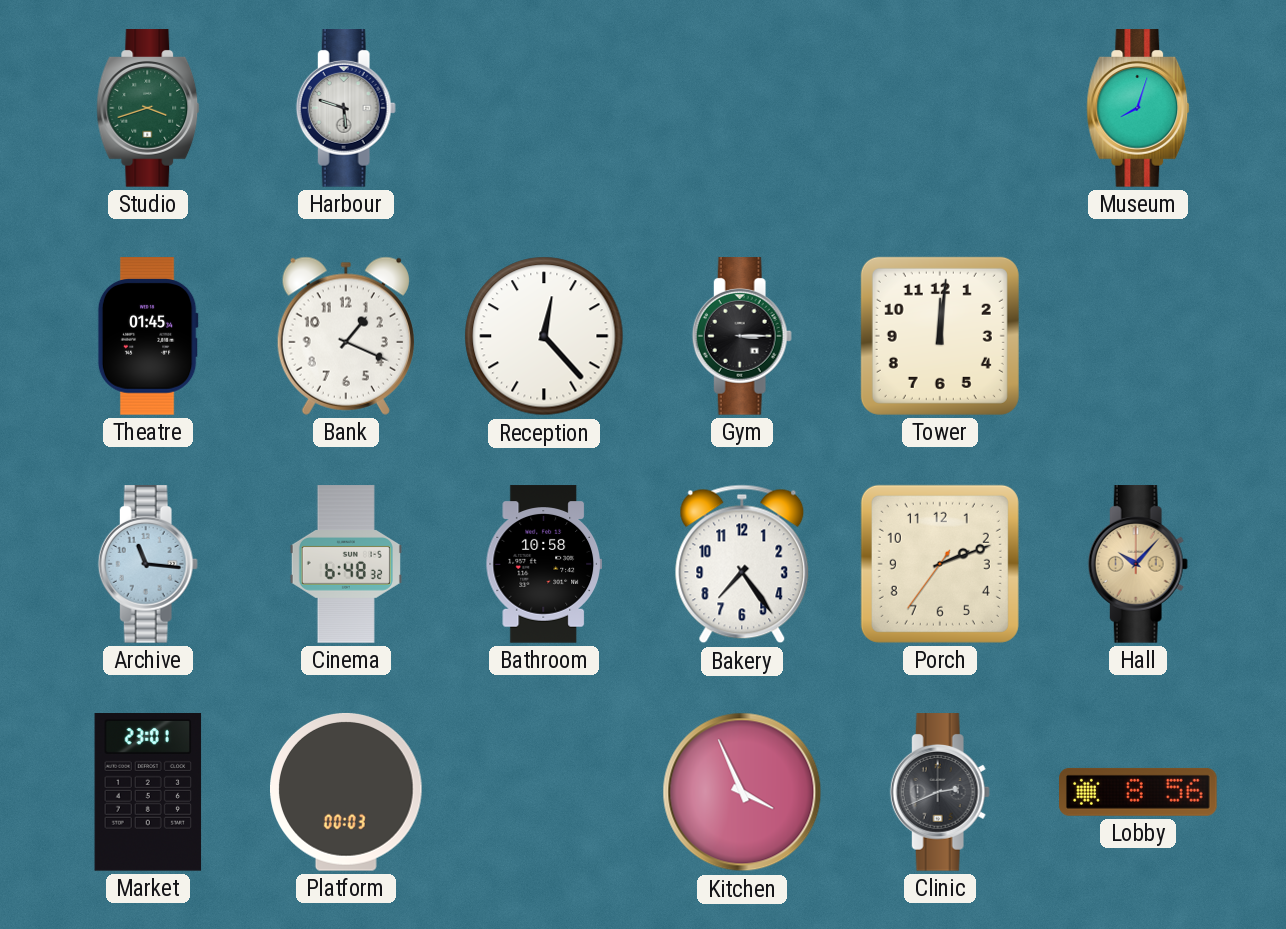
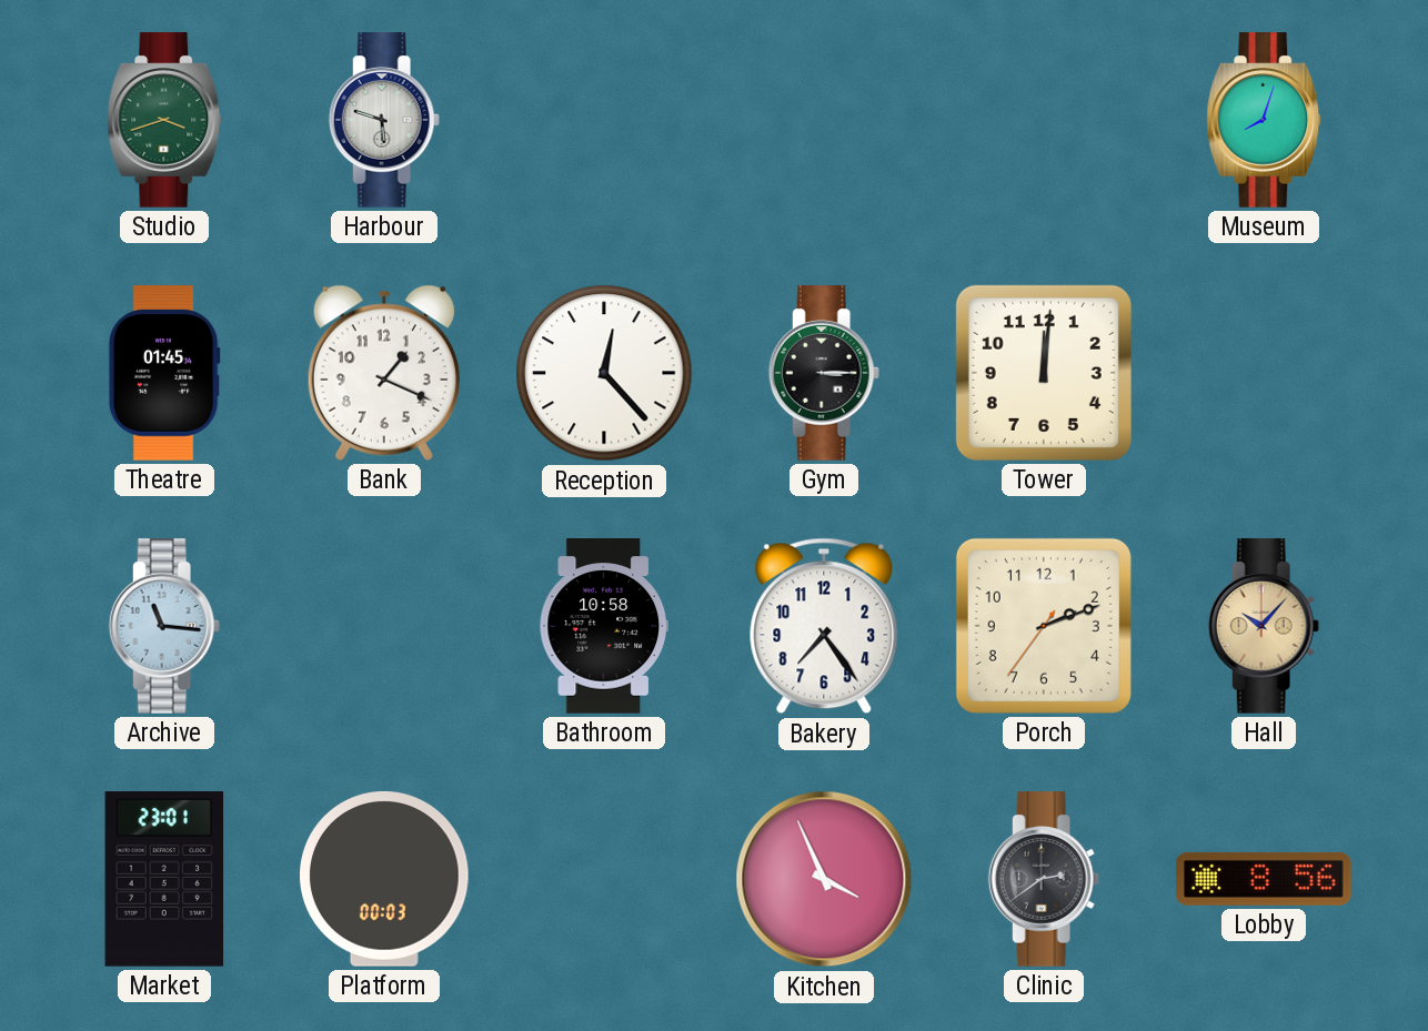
Cinema: 6:48 -> none (346, 564)
Clinic: 2:41 -> 2:39 (1044, 879)
